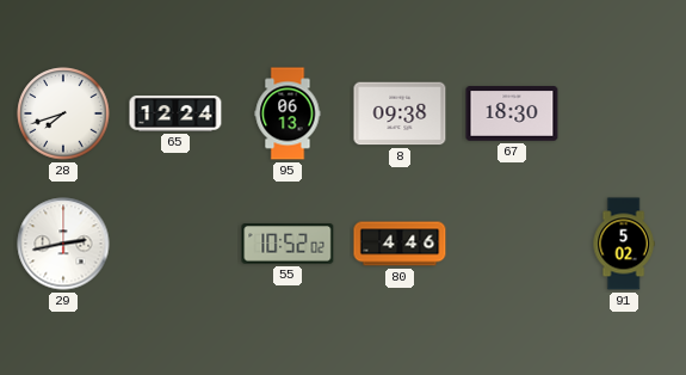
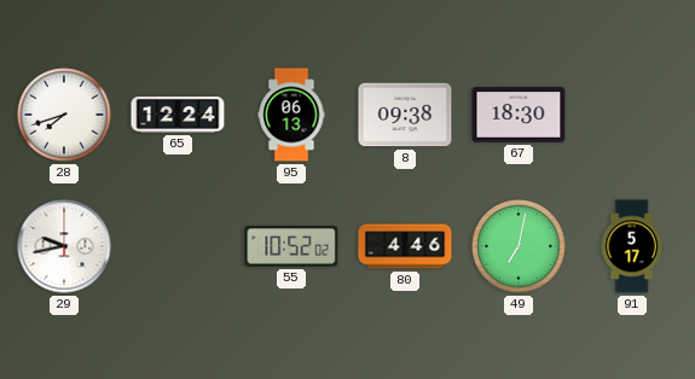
29: 2:43 -> 9:43 (64, 246)
49: none -> 7:02 (519, 246)
91: 5:02 -> 5:17 (632, 246)
